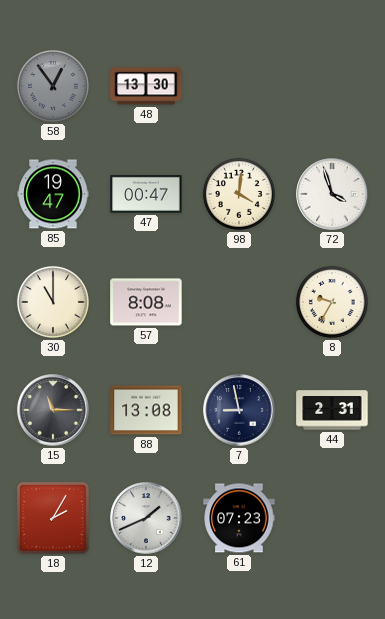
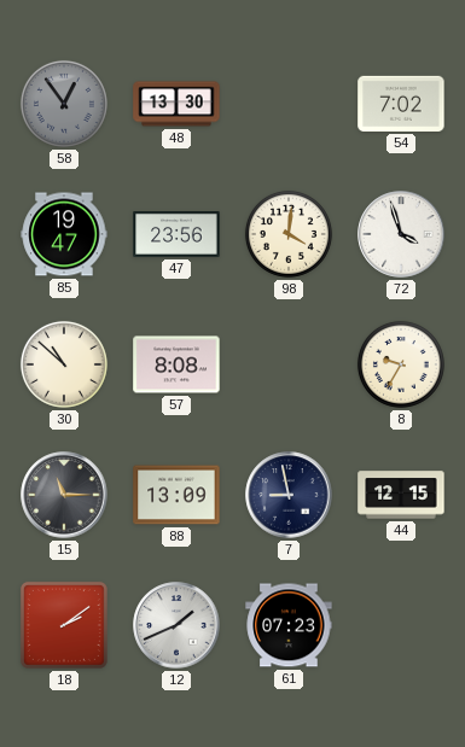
54: none -> 7:02 (401, 104)
47: 00:47 -> 23:56 (176, 235)
30: 11:00 -> 10:52 (64, 364)
88: 13:08 -> 13:09 (176, 495)
44: 2:31 -> 12:15 (401, 495)
18: 2:05 -> 2:09 (64, 625)
